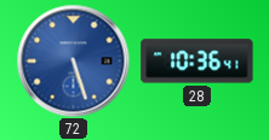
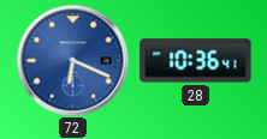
72: 5:27 -> 6:19 (72, 60)
